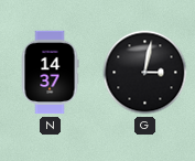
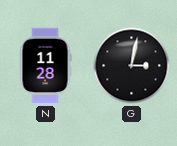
N: 14:37 -> 11:28 (45, 66)
